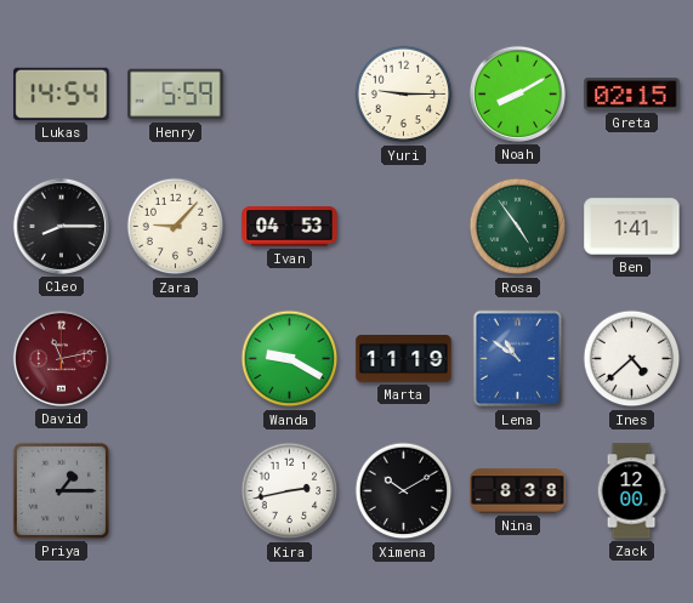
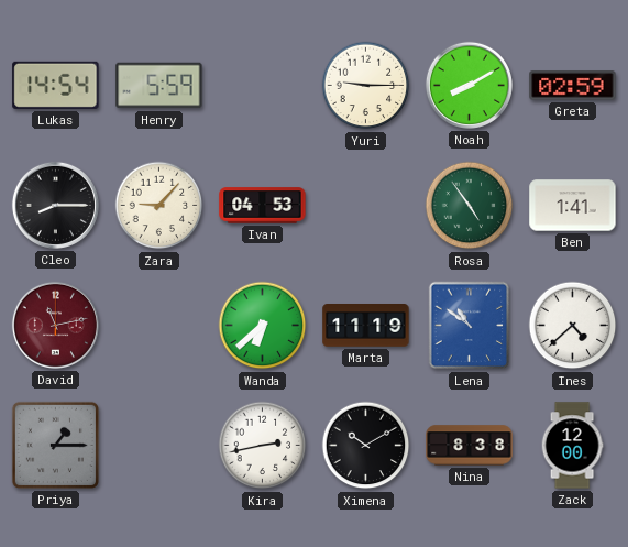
Greta: 02:15 -> 02:59 (573, 86)
Wanda: 9:20 -> 6:38 (263, 326)
